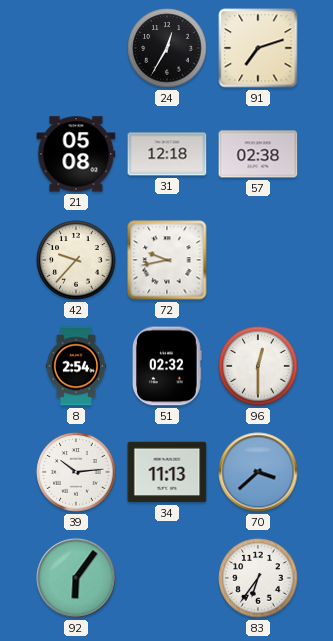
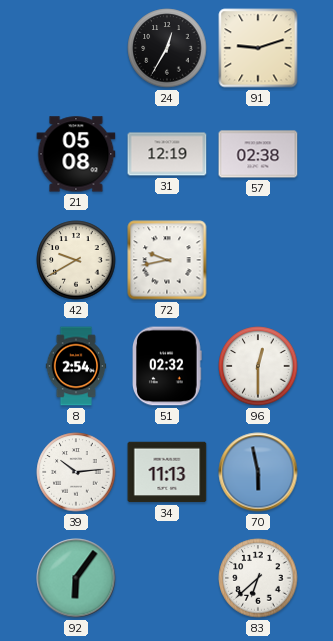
91: 7:12 -> 9:12 (258, 48)
31: 12:18 -> 12:19 (167, 154)
42: 9:37 -> 9:40 (76, 260)
70: 3:38 -> 5:58 (258, 472)
83: 6:36 -> 6:38 (258, 578)
